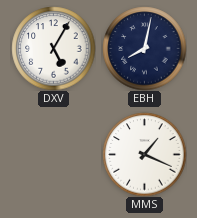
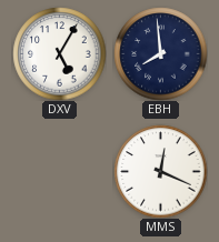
EBH: 8:02 -> 7:59 (160, 53)
MMS: 1:19 -> 12:19 (160, 171)
